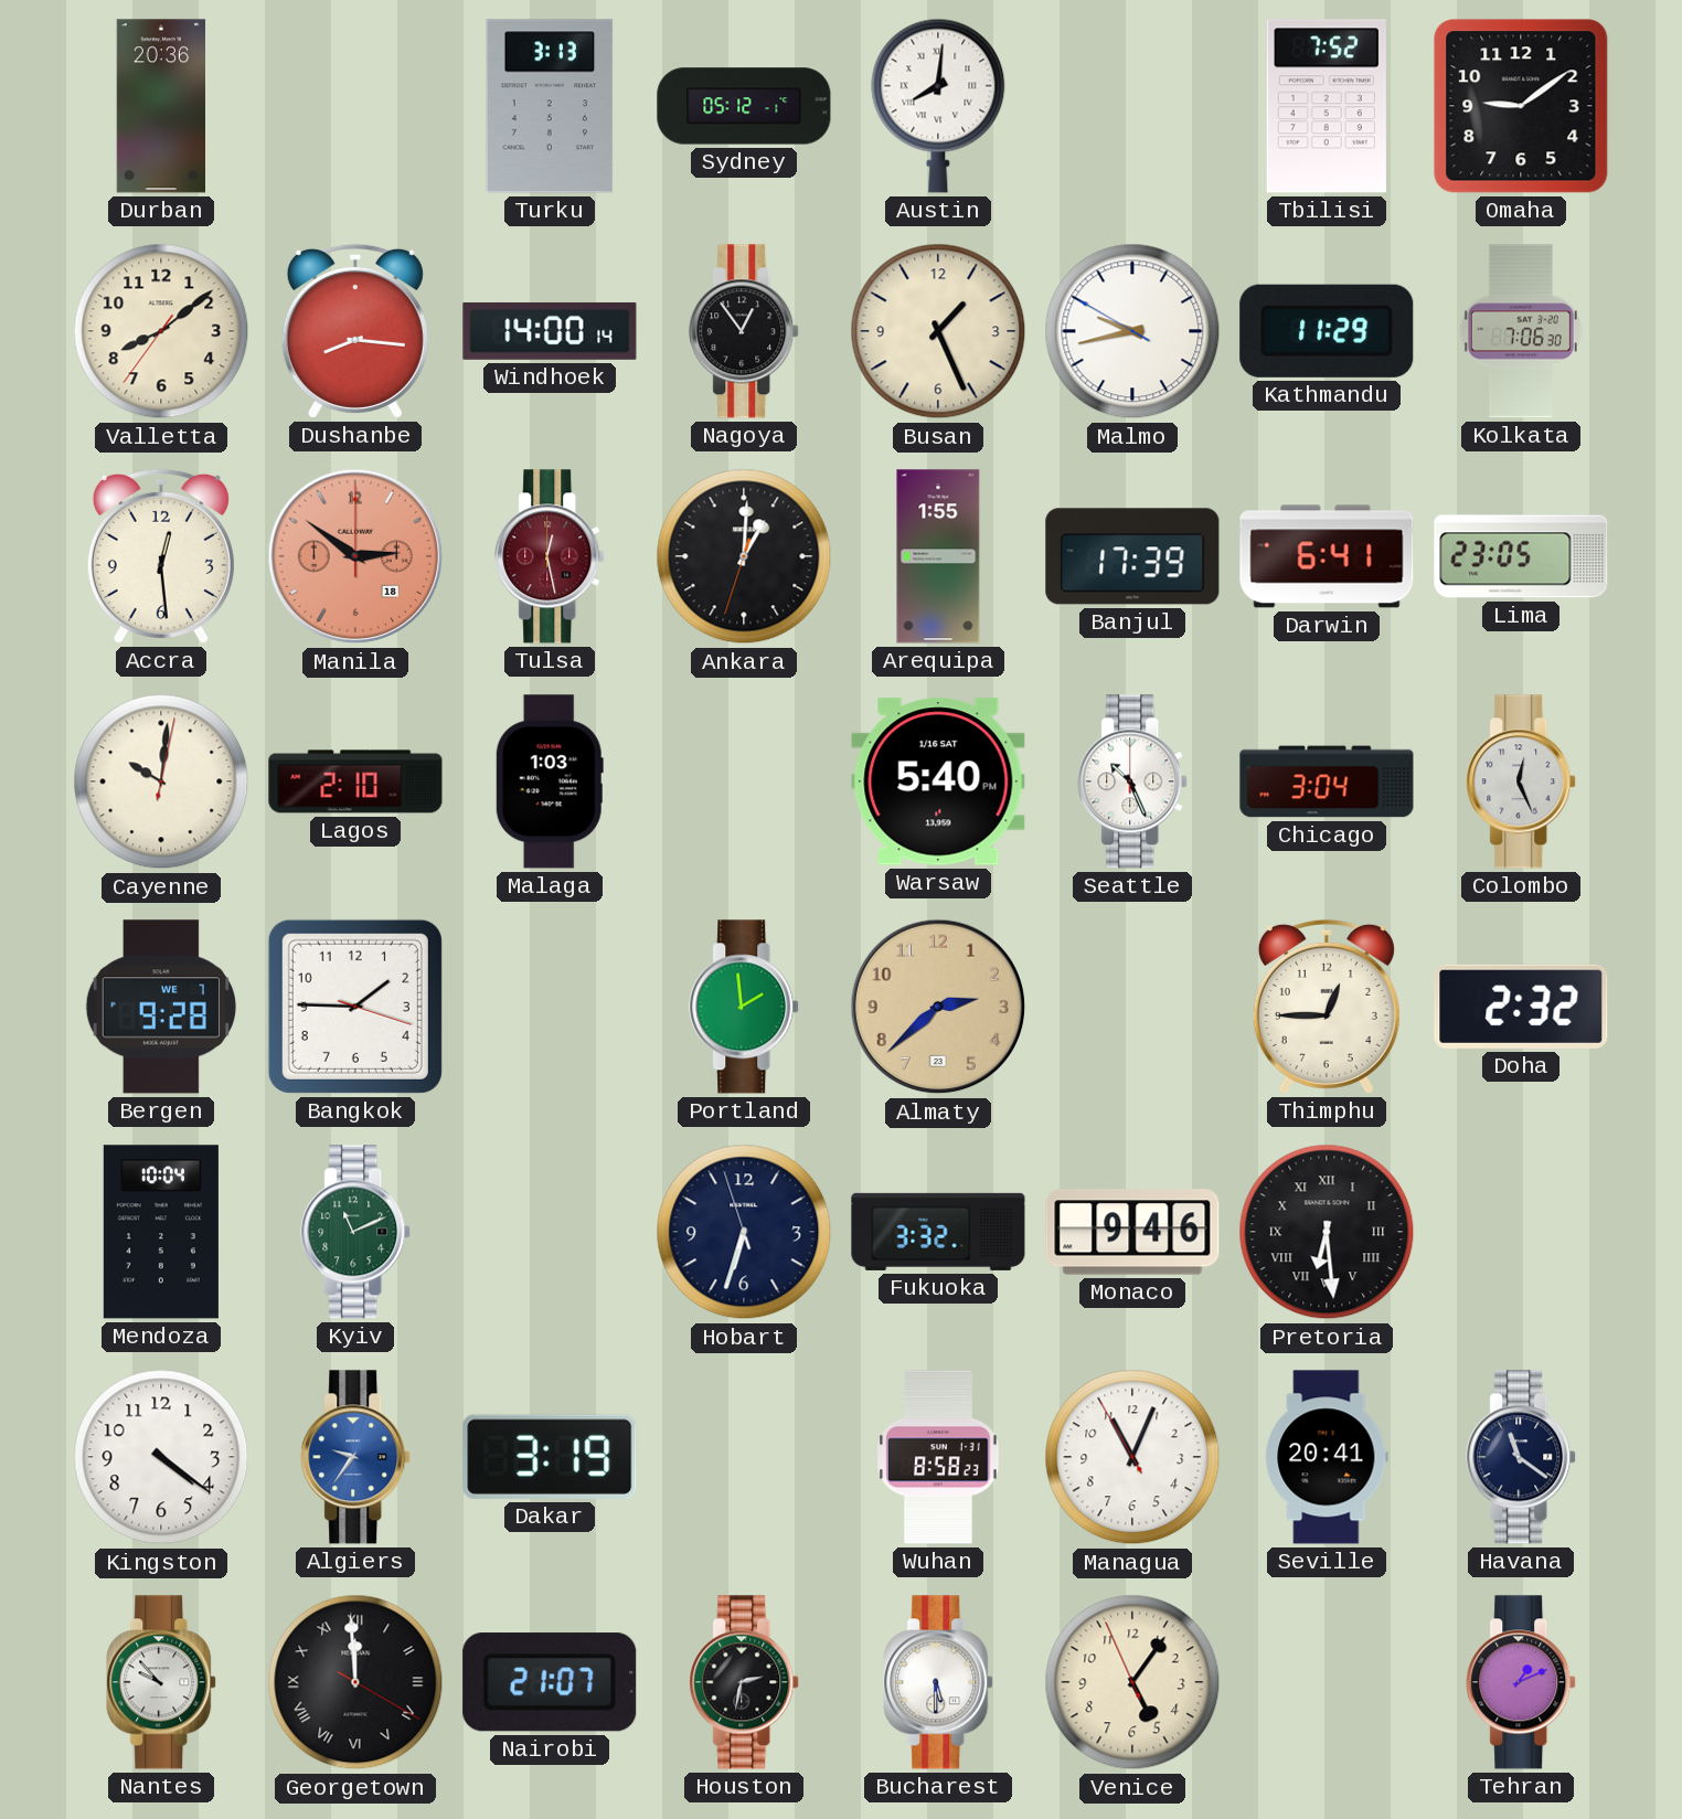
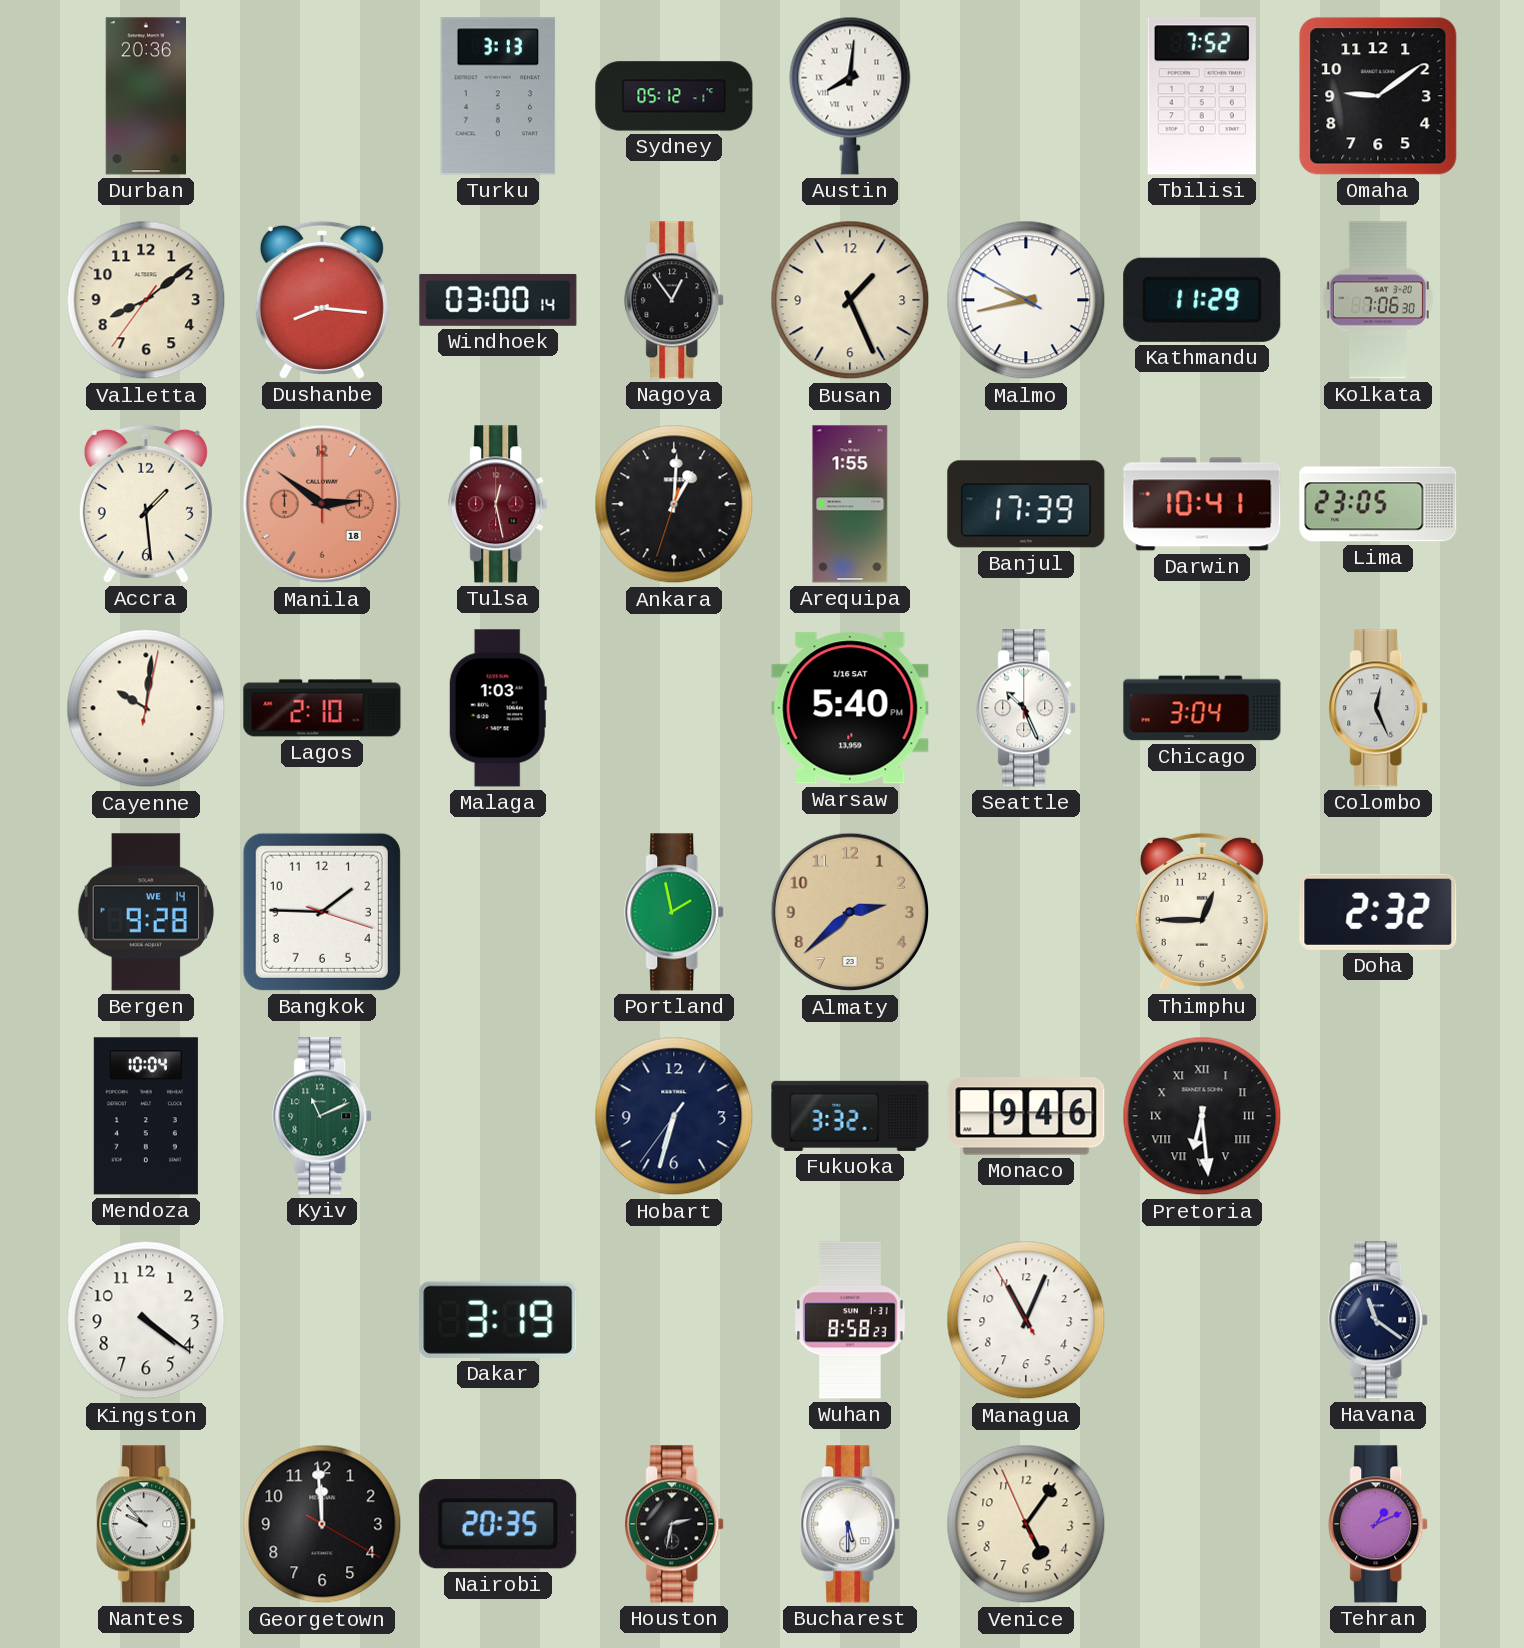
Windhoek: 14:00 -> 03:00 (498, 300)
Accra: 12:29 -> 1:29 (146, 504)
Darwin: 6:41 -> 10:41 (1202, 504)
Bergen date: WE 7 -> WE 14 (145, 912)
Portland: 1:59 -> 1:58 (675, 912)
Hobart: 6:32:57 -> 6:32:36 (674, 1116)
Algiers: 9:36 -> none (356, 1457)
Seville: 20:41 -> none (1327, 1457)
Georgetown numerals: Roman -> Arabic (322, 1524)
Nairobi: 21:07 -> 20:35 (498, 1524)
